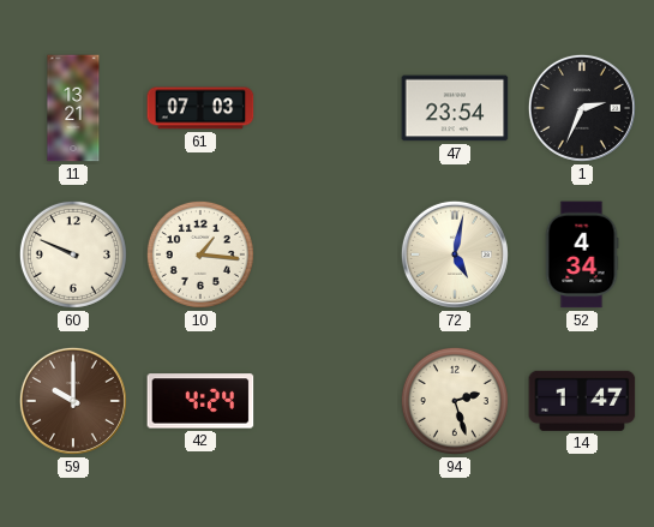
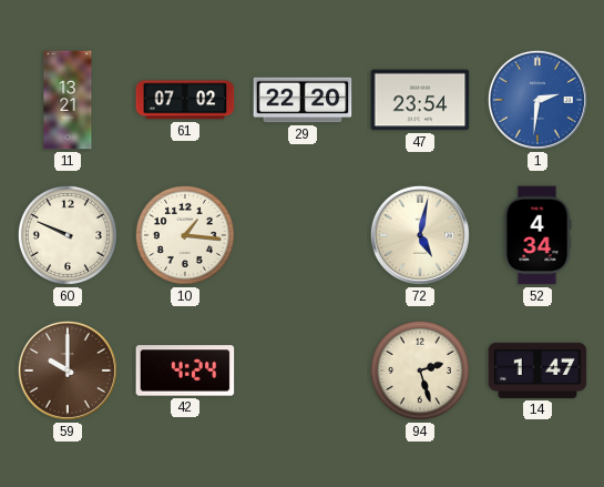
61: 07:03 -> 07:02 (185, 100)
29: none -> 22:20 (303, 100)
1: 2:34 -> 2:31 (538, 100)
1 dial: black -> blue (538, 100)
